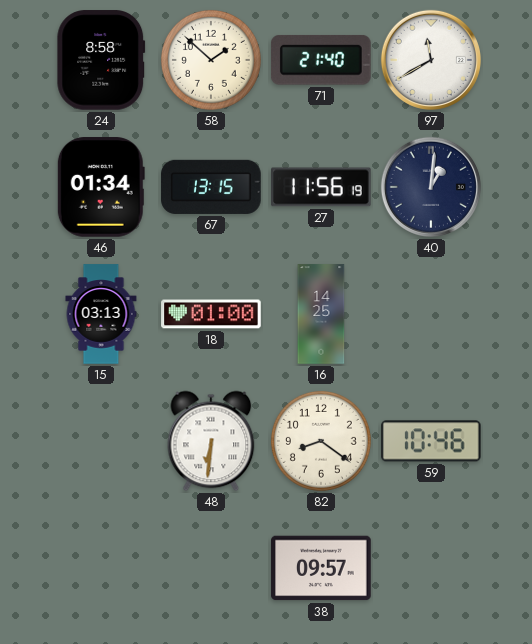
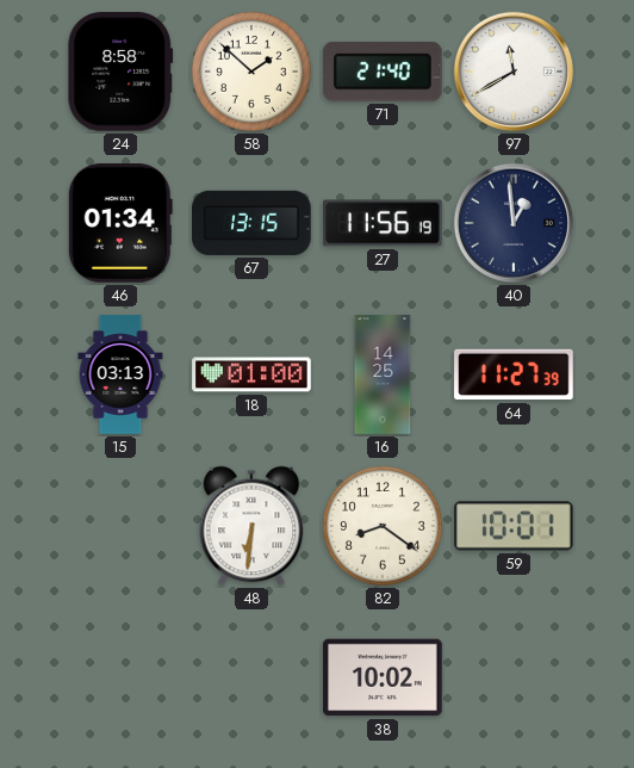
40: 1:01 -> 12:59 (514, 223)
64: none -> 11:27 (514, 374)
59: 10:46 -> 10:01 (515, 526)
38: 09:57 -> 10:02 (383, 677)
